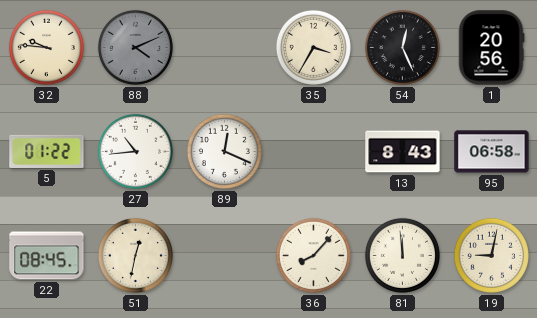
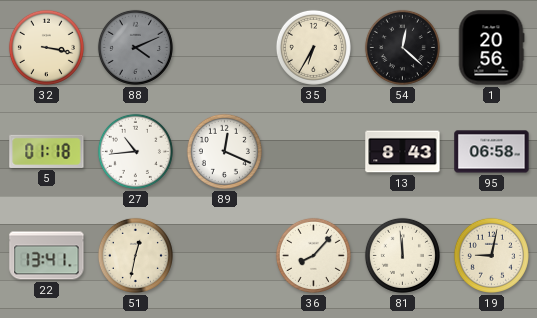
32: 9:46 -> 3:17 (46, 47)
35: 3:35 -> 6:35 (313, 47)
54: 12:26 -> 12:22 (402, 47)
5: 01:22 -> 01:18 (47, 151)
22: 08:45 -> 13:41 (47, 256)
